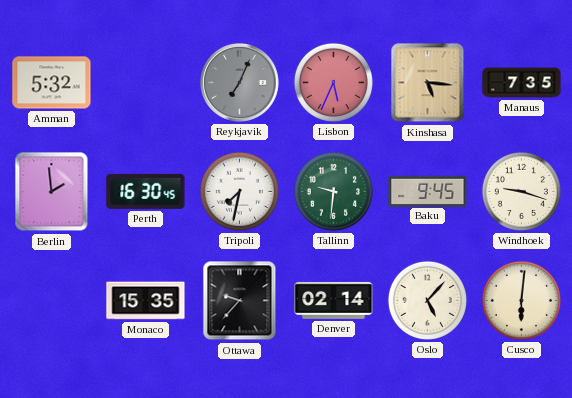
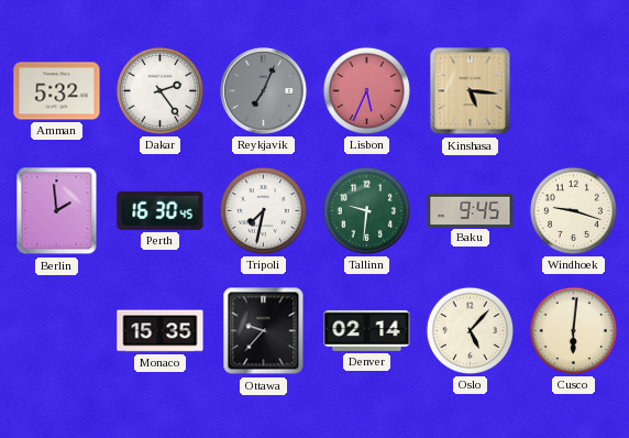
Dakar: none -> 2:24 (159, 90)
Manaus: 7:35 -> none (522, 83)
